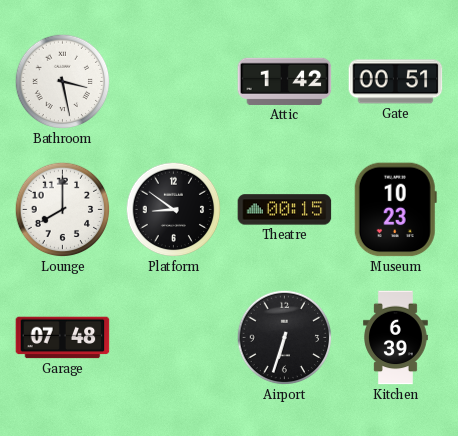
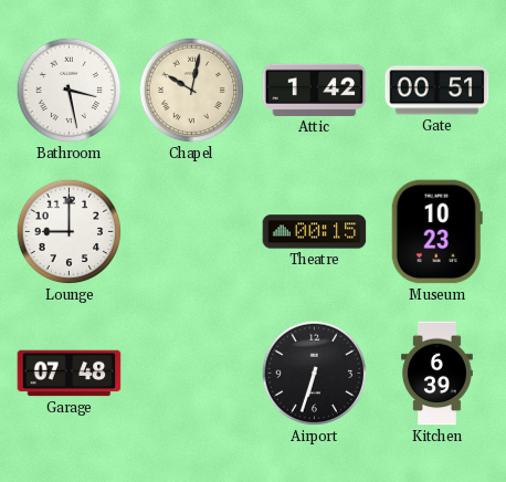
Chapel: none -> 10:02 (192, 91)
Lounge: 8:00 -> 9:00 (70, 232)
Platform: 8:51 -> none (174, 210)
